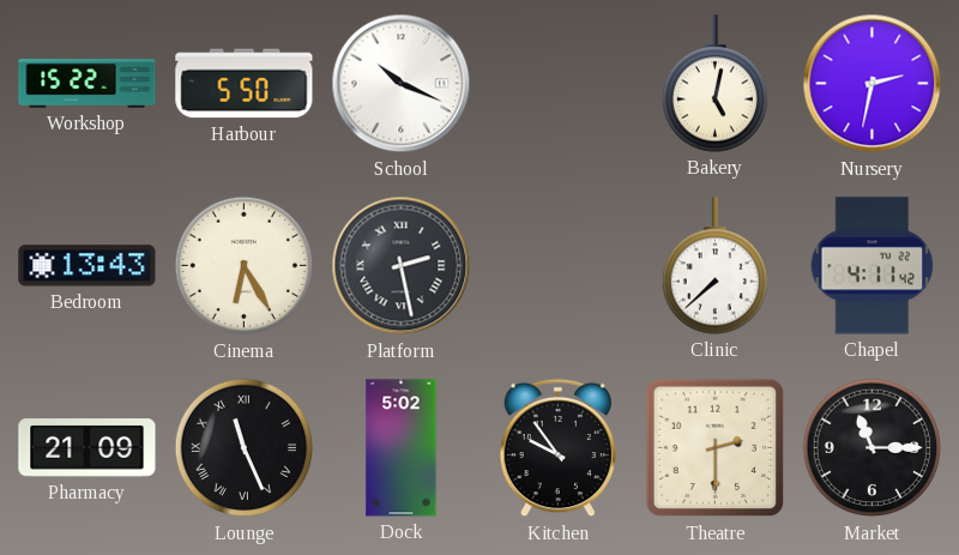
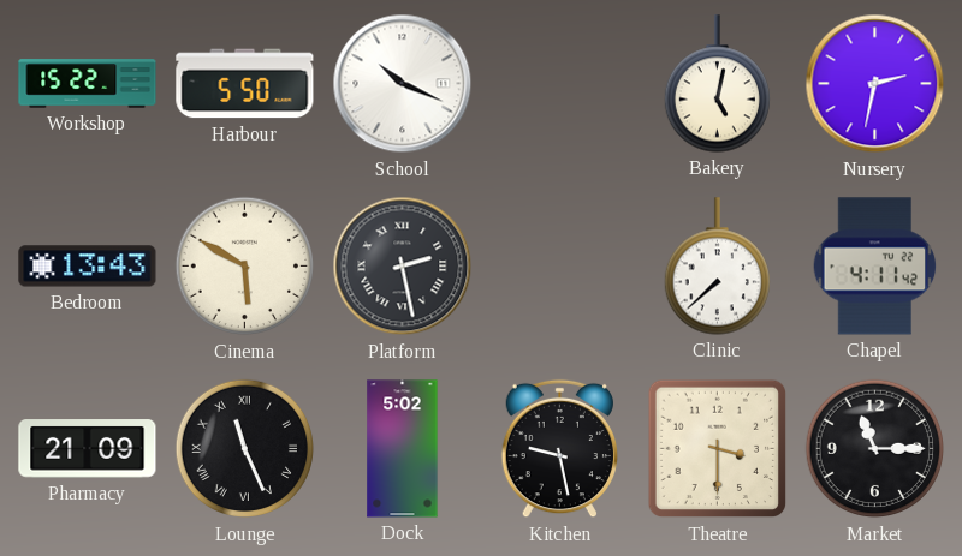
Cinema: 6:25 -> 5:50 (245, 267)
Kitchen: 9:54 -> 9:28 (559, 449)
Theatre: 2:30 -> 3:30 (718, 449)
